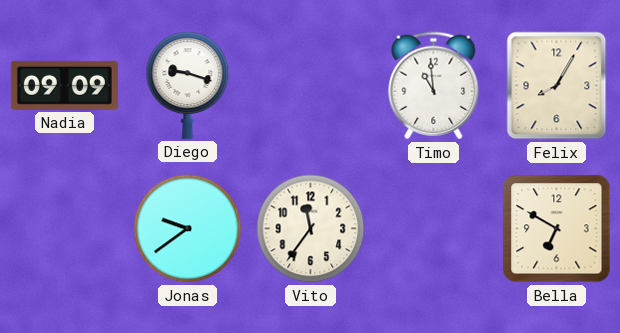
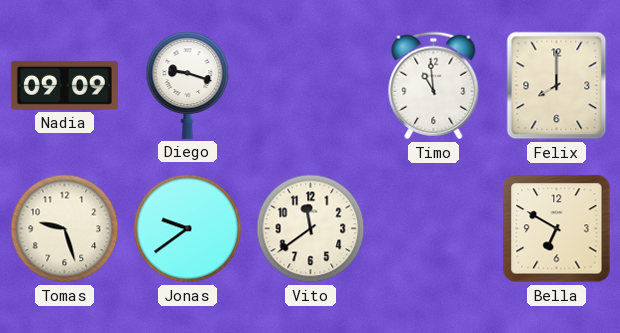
Felix: 8:05 -> 8:00 (557, 86)
Tomas: none -> 9:27 (65, 229)
Vito: 11:36 -> 11:39 (311, 229)
